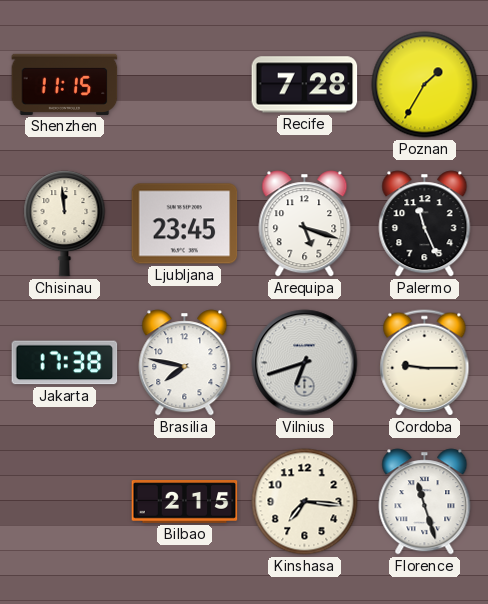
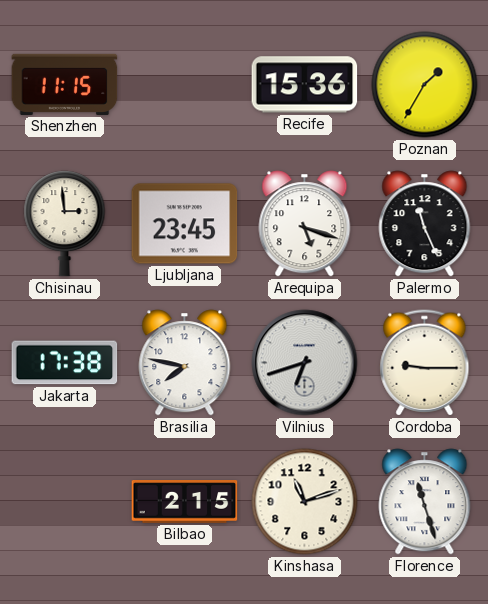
Recife: 7:28 -> 15:36 (305, 85)
Chisinau: 11:59 -> 2:59 (65, 224)
Kinshasa: 7:16 -> 11:12 (305, 502)
